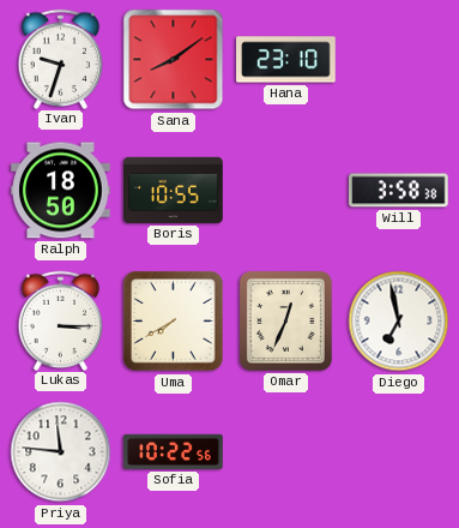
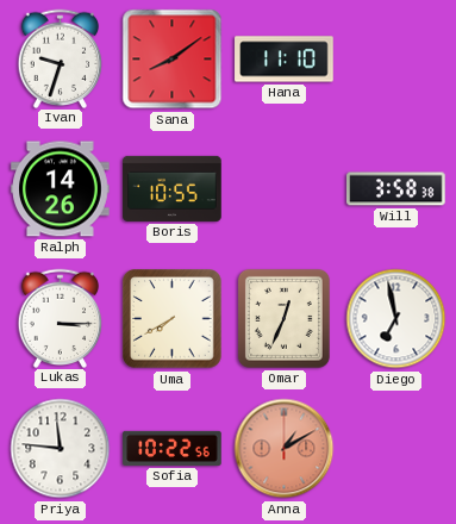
Hana: 23:10 -> 11:10 (285, 60)
Ralph: 18:50 -> 14:26 (61, 189)
Anna: none -> 1:10 (285, 449)
